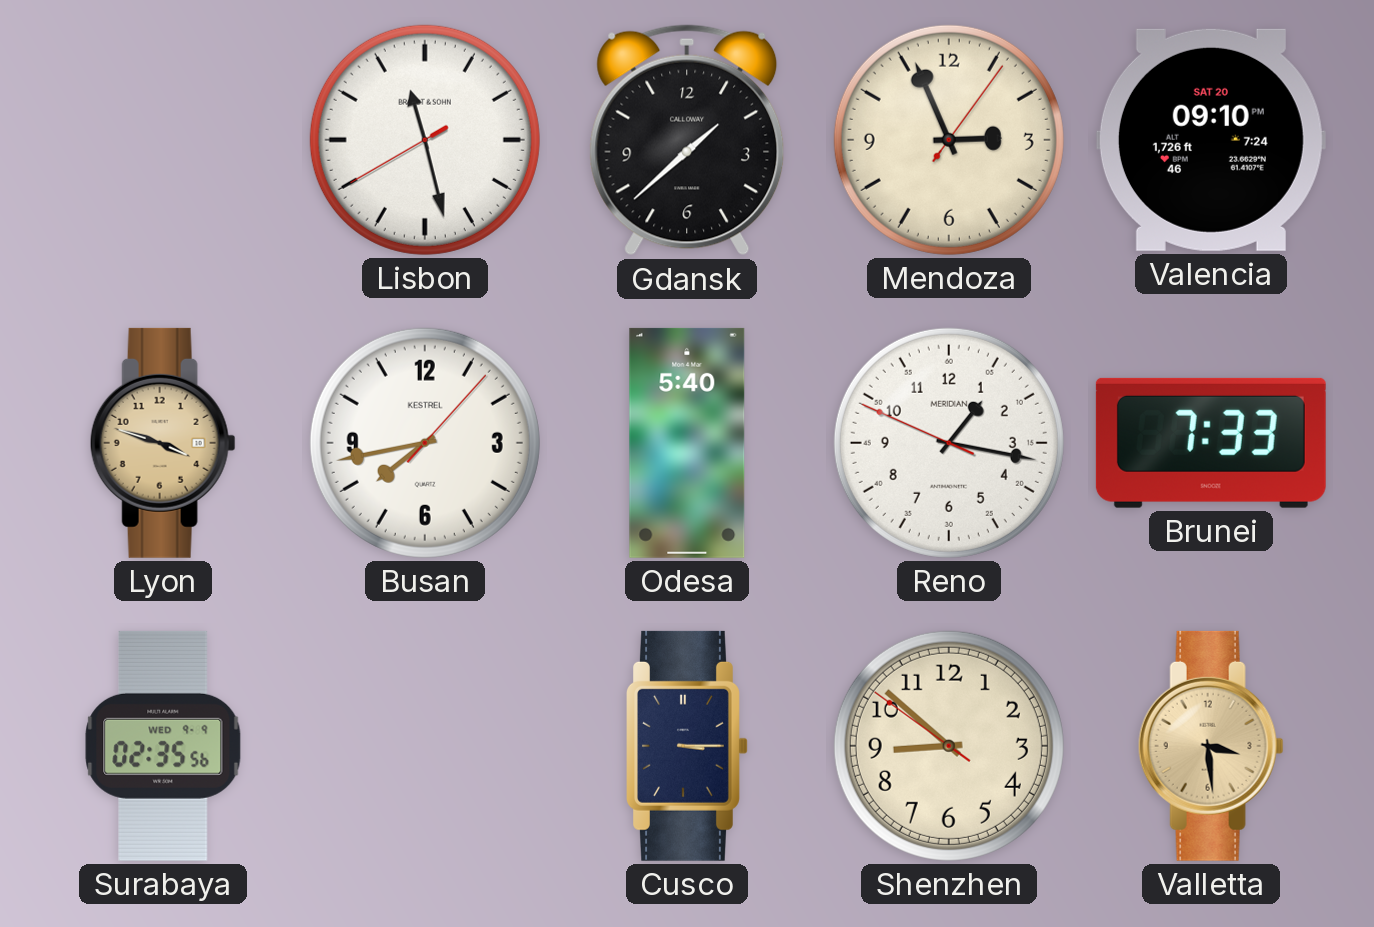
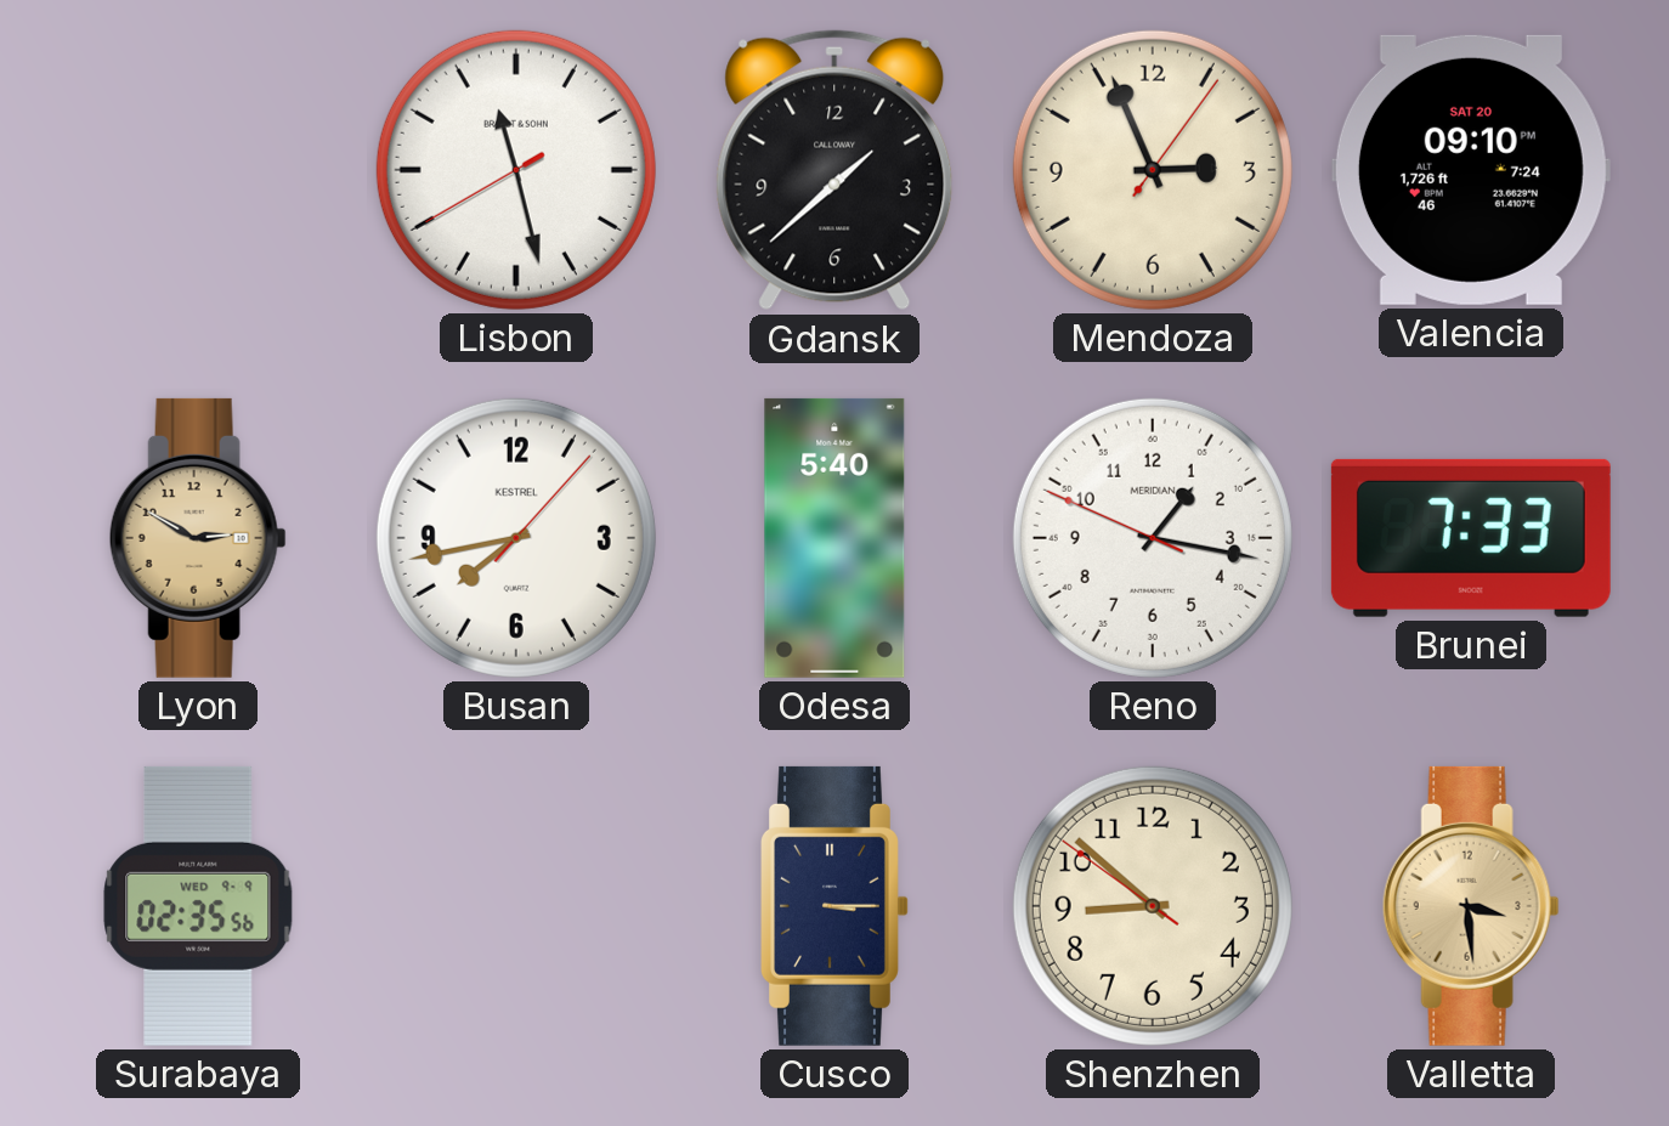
Lyon: 3:48 -> 2:50 (198, 538)
